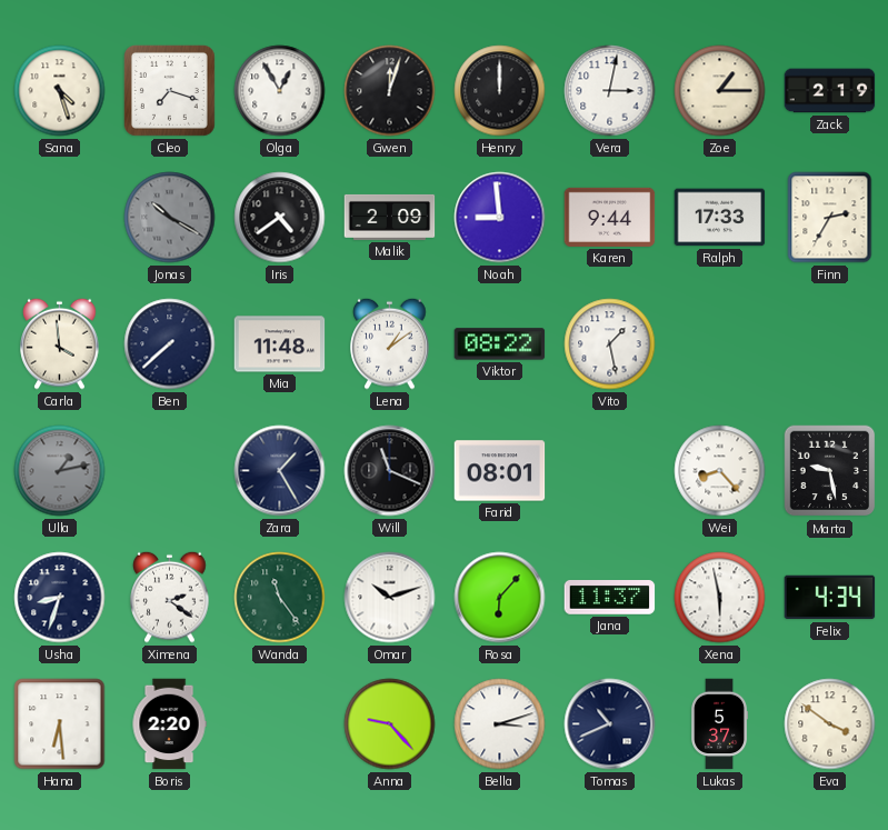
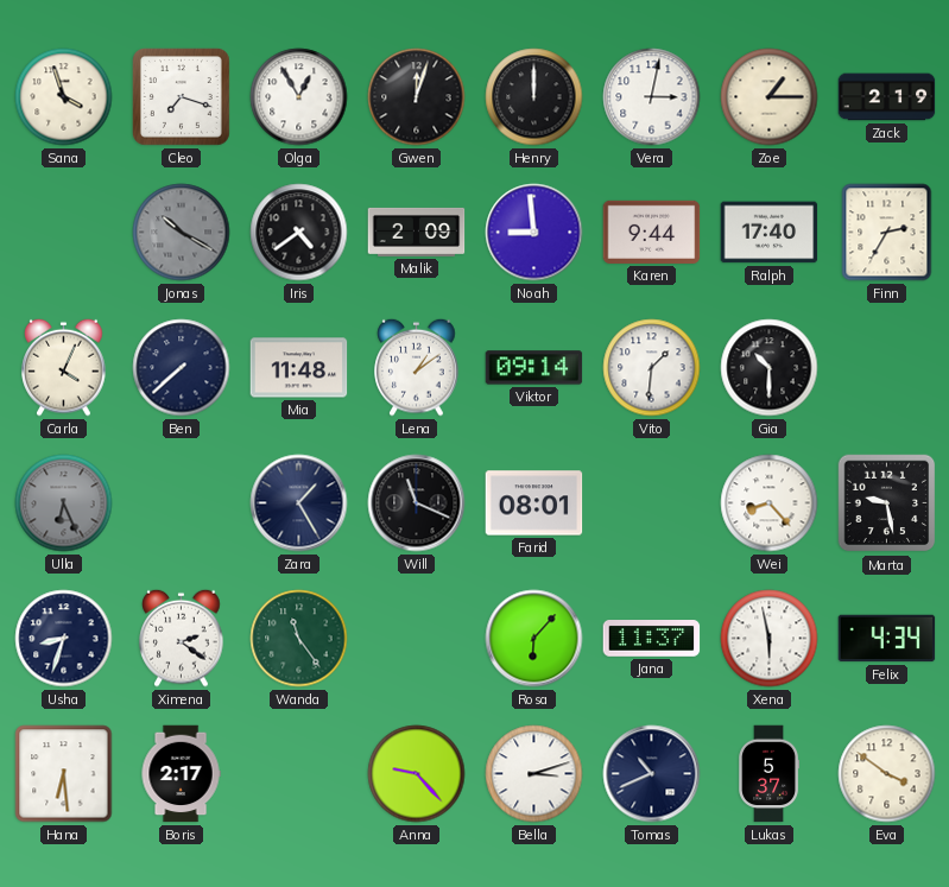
Sana: 4:27 -> 3:57 (64, 97)
Ralph: 17:33 -> 17:40 (770, 233)
Carla: 3:59 -> 4:04 (64, 367)
Viktor: 08:22 -> 09:14 (534, 368)
Vito: 1:28 -> 1:31 (652, 368)
Gia: none -> 10:30 (770, 368)
Ulla: 1:13 -> 6:26 (64, 503)
Omar: 10:12 -> none (390, 598)
Boris: 2:20 -> 2:17 (181, 774)
